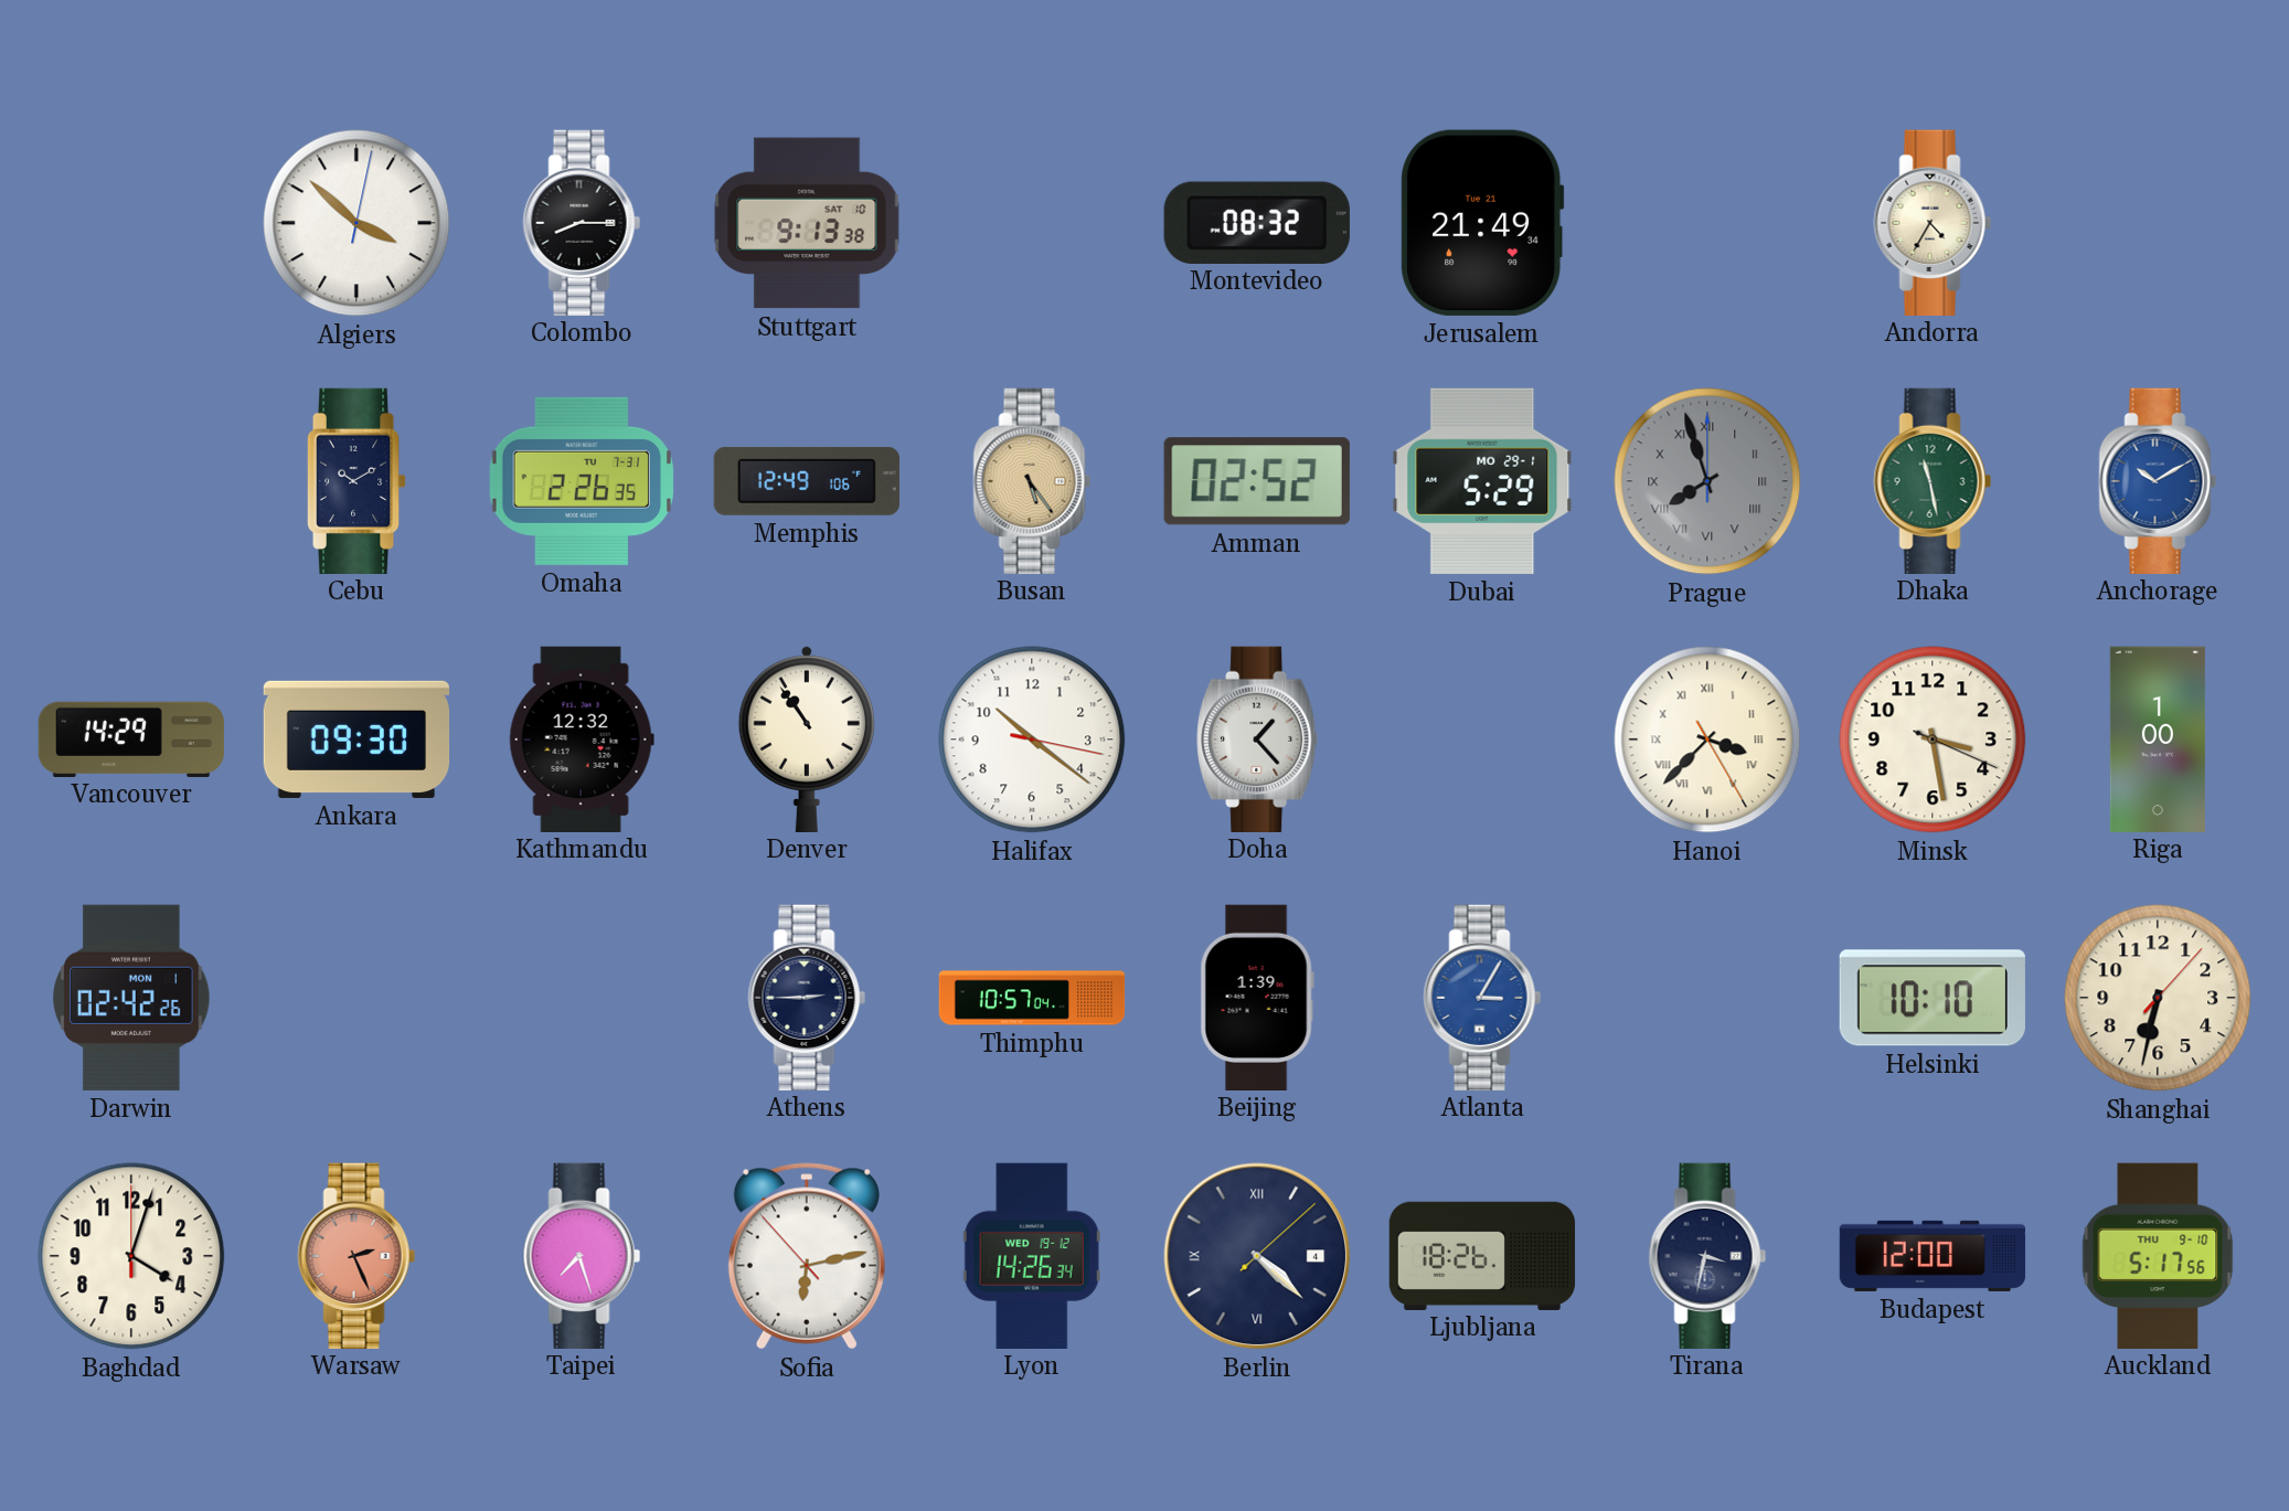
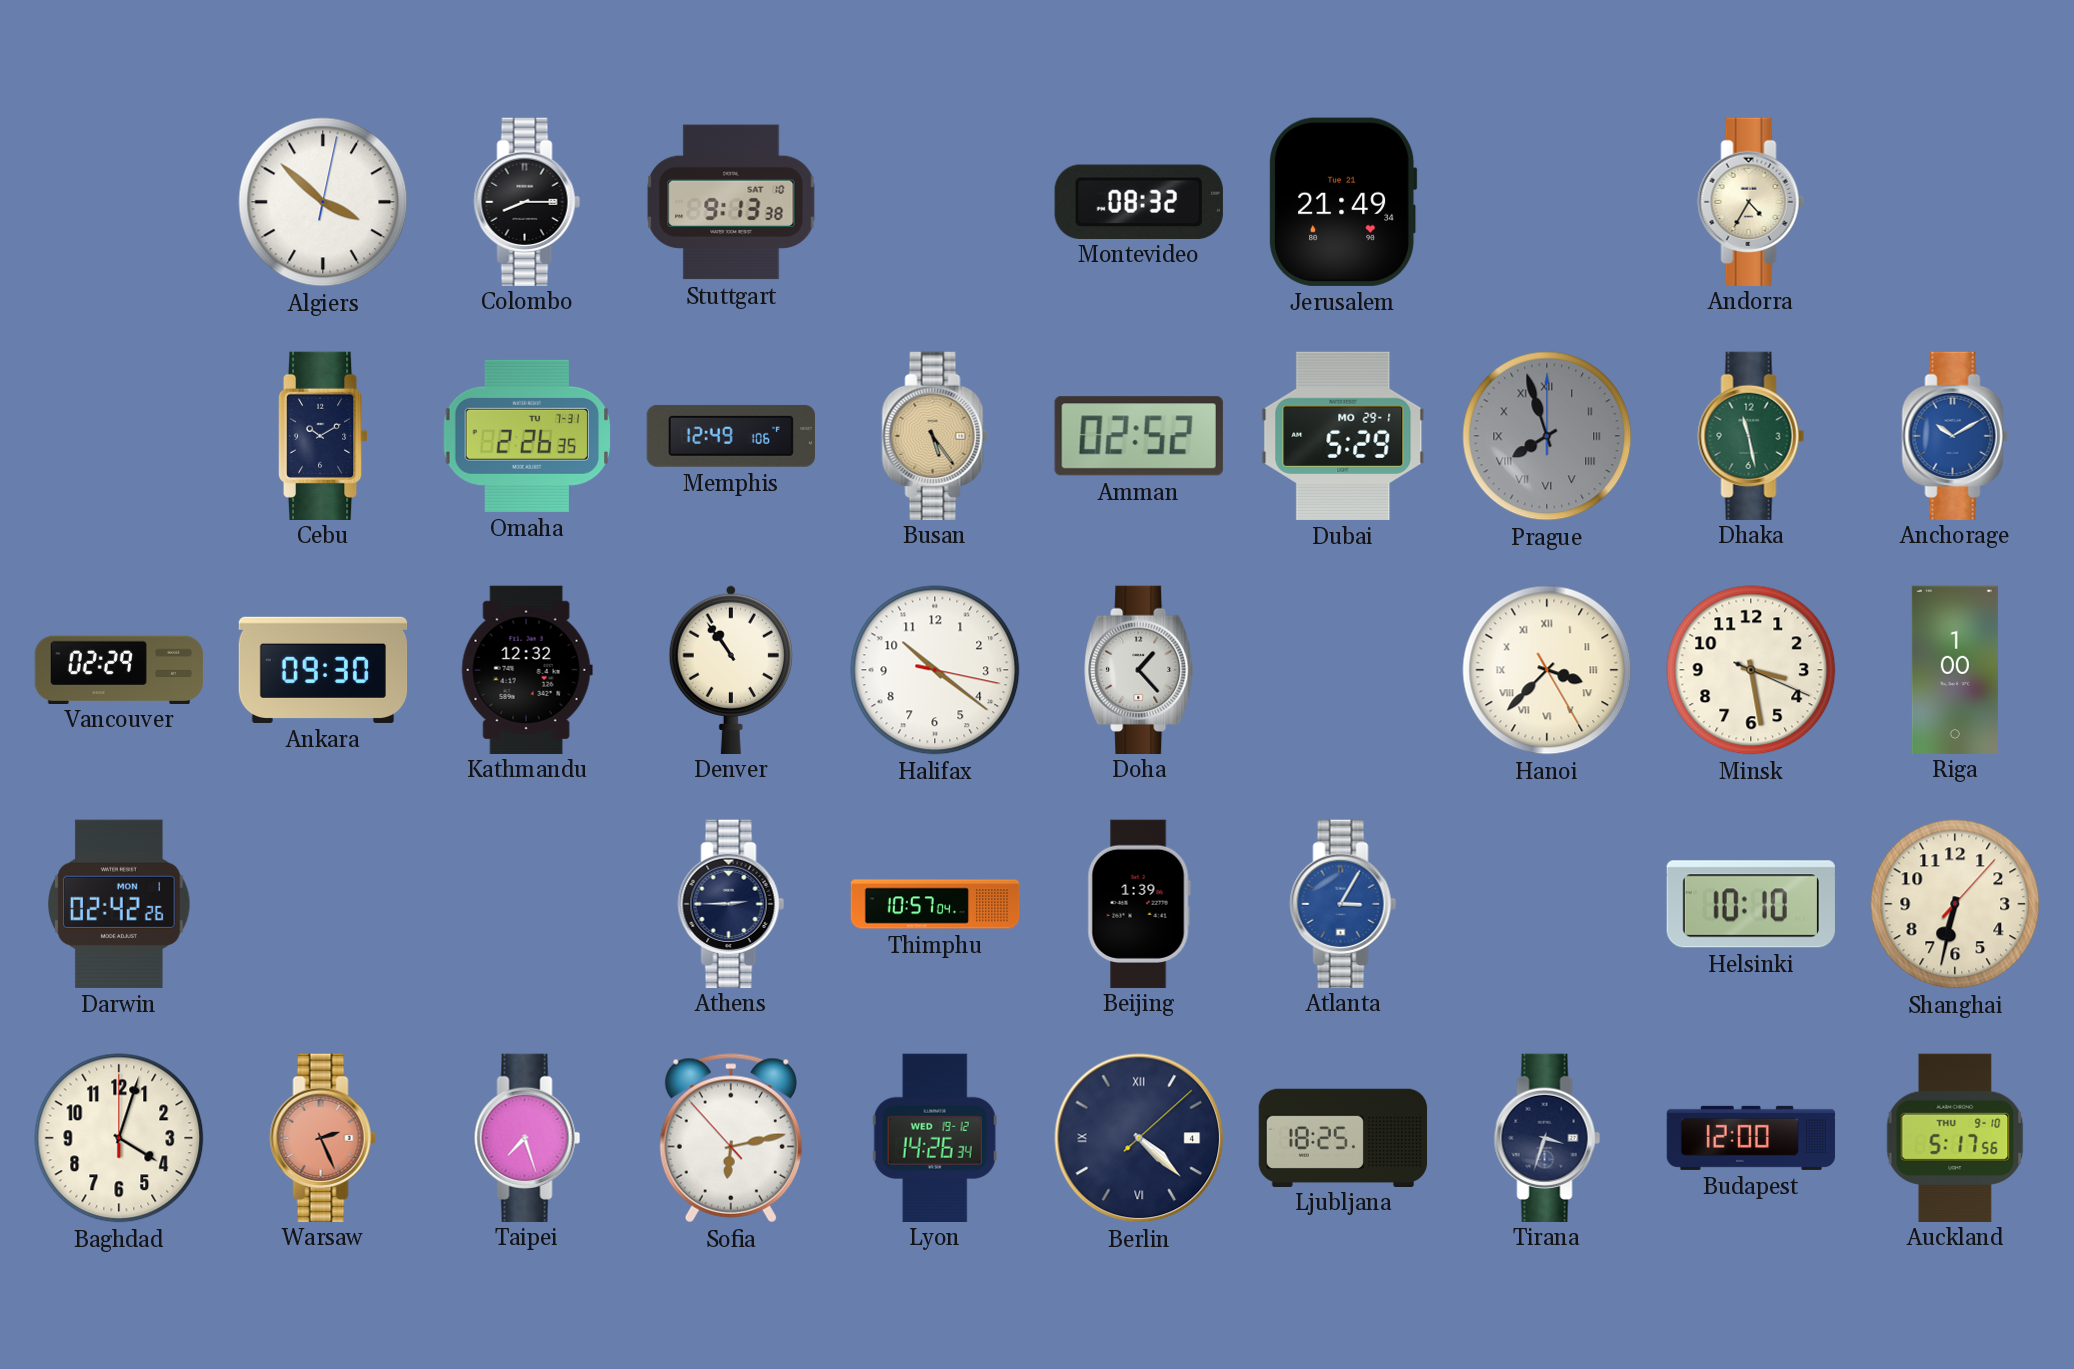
Vancouver: 14:29 -> 02:29 (119, 669)
Ljubljana: 18:26 -> 18:25 (1343, 1137)
Tirana: 3:32 -> 3:33 (1547, 1137)
